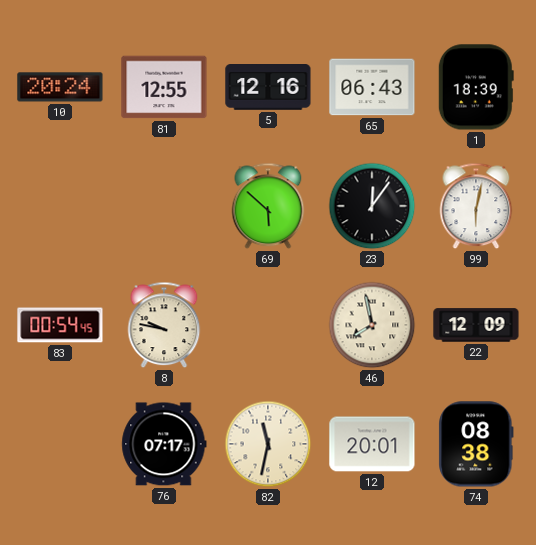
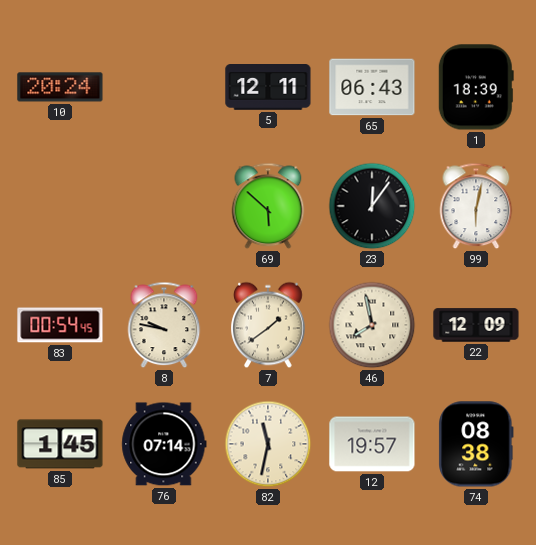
81: 12:55 -> none (164, 87)
5: 12:16 -> 12:11 (268, 88)
7: none -> 1:39 (268, 325)
85: none -> 1:45 (60, 444)
76: 07:17 -> 07:14 (164, 444)
12: 20:01 -> 19:57 (372, 444)
